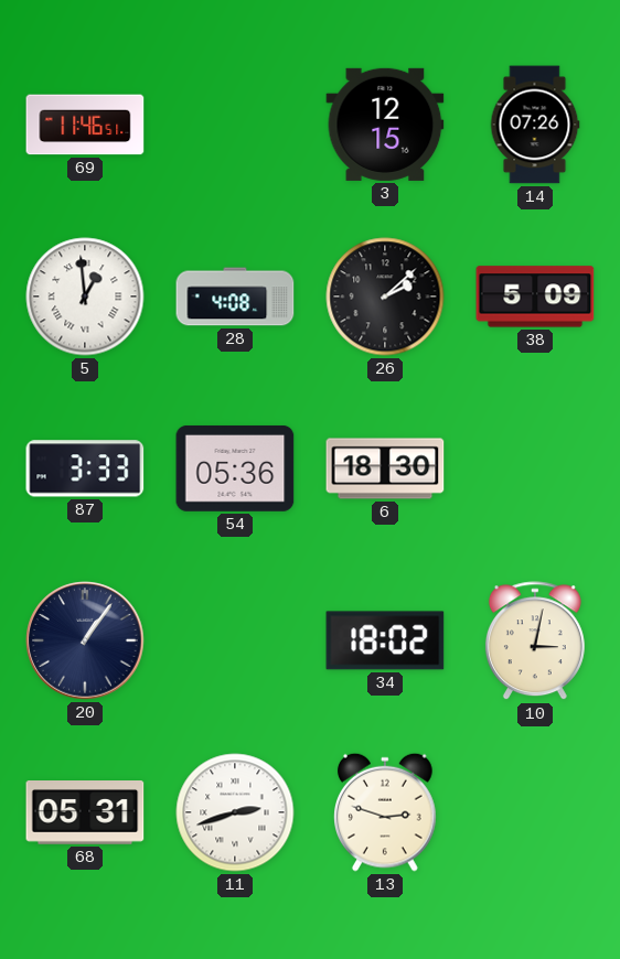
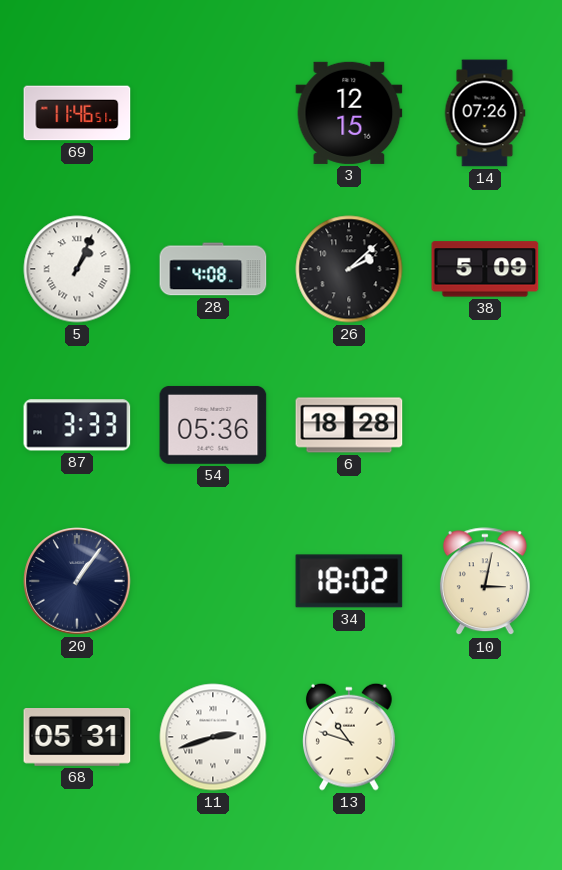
5: 12:59 -> 1:04 (77, 269)
6: 18:30 -> 18:28 (349, 425)
13: 2:48 -> 10:48 (350, 737)
